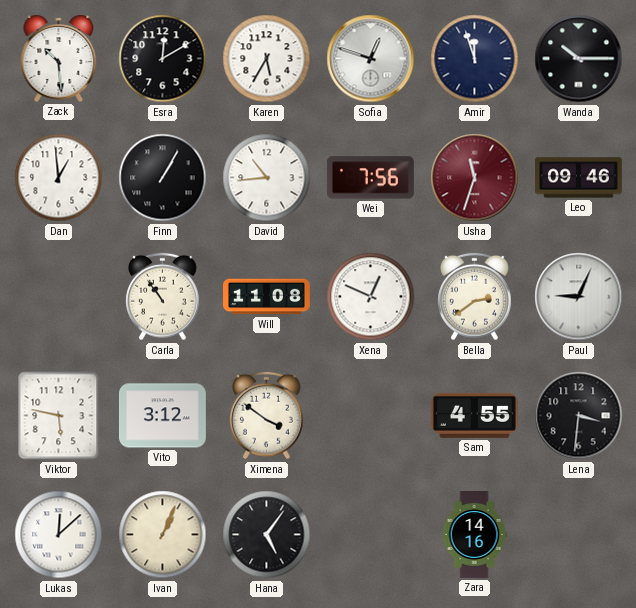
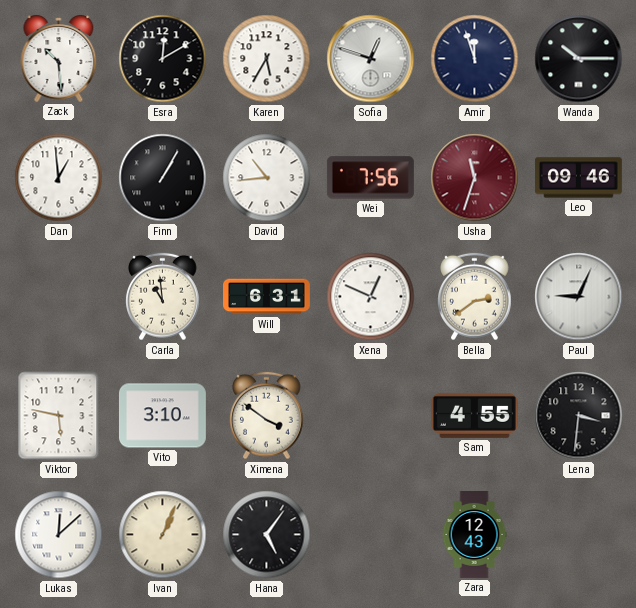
Carla: 10:54 -> 10:59 (163, 297)
Will: 11:08 -> 6:31 (267, 297)
Vito: 3:12 -> 3:10 (162, 416)
Zara: 14:16 -> 12:43 (474, 535)
